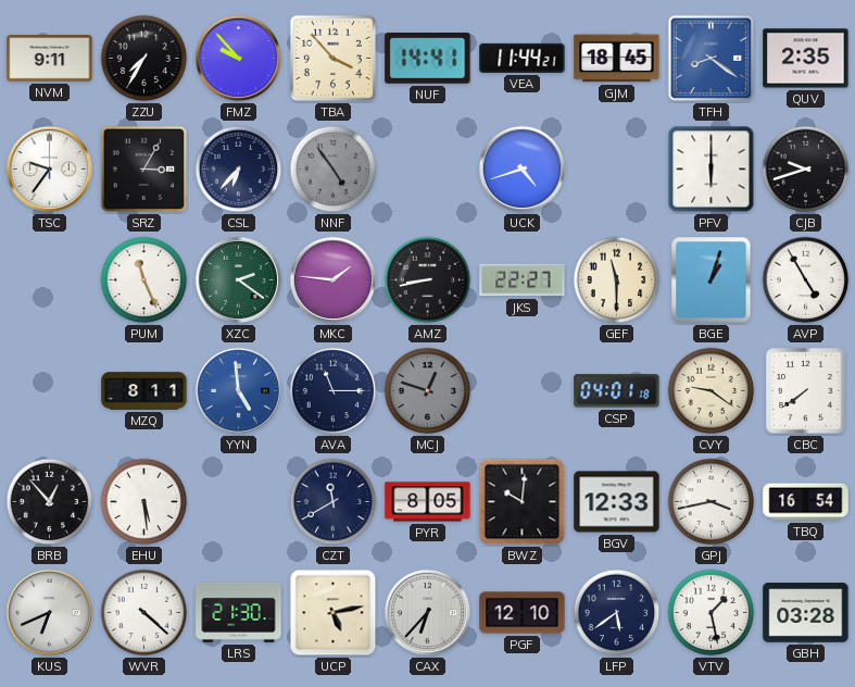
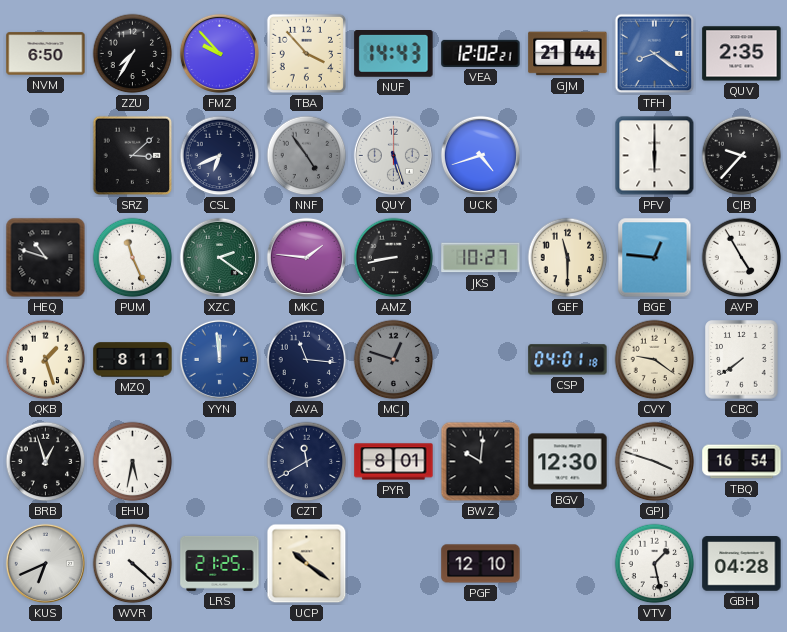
NVM: 9:11 -> 6:50 (46, 54)
NUF: 14:41 -> 14:43 (394, 54)
VEA: 11:44 -> 12:02 (481, 53)
GJM: 18:45 -> 21:44 (568, 54)
TSC: 9:36 -> none (49, 168)
SRZ: 3:05 -> 3:08 (133, 156)
CSL: 6:37 -> 6:41 (220, 156)
QUY: none -> 5:27 (393, 155)
CJB: 9:42 -> 9:37 (742, 156)
HEQ: none -> 10:48 (46, 258)
JKS: 22:27 -> 10:27 (481, 258)
BGE: 1:03 -> 12:46 (655, 258)
QKB: none -> 1:27 (46, 360)
YYN: 4:59 -> 11:59 (219, 359)
AVA: 11:15 -> 11:16 (307, 360)
BRB: 12:53 -> 12:57 (46, 462)
EHU: 5:29 -> 5:32 (133, 462)
PYR: 8:05 -> 8:01 (394, 462)
BGV: 12:33 -> 12:30 (568, 462)
GPJ: 3:43 -> 3:48 (655, 462)
LRS: 21:30 -> 21:25 (220, 563)
UCP: 5:13 -> 10:21 (307, 564)
CAX: 6:37 -> none (427, 612)
LFP: 5:39 -> none (617, 613)
GBH: 03:28 -> 04:28 (742, 564)
